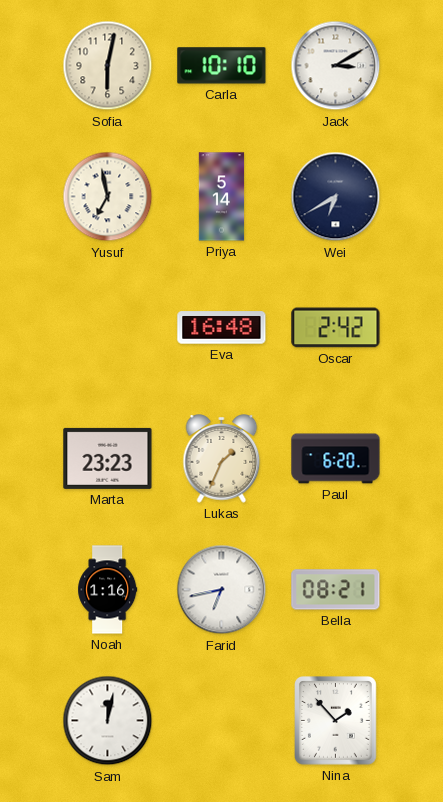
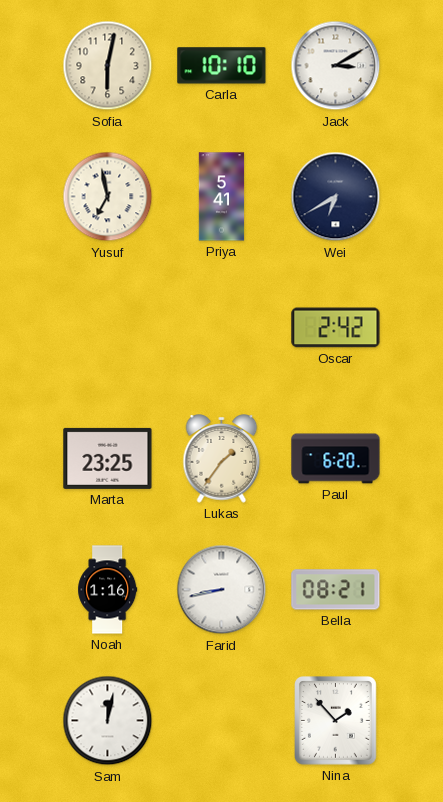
Priya: 5:14 -> 5:41 (222, 197)
Eva: 16:48 -> none (222, 328)
Marta: 23:23 -> 23:25 (108, 458)
Lukas: 1:34 -> 1:36 (222, 459)
Farid: 6:43 -> 8:43 (222, 590)
